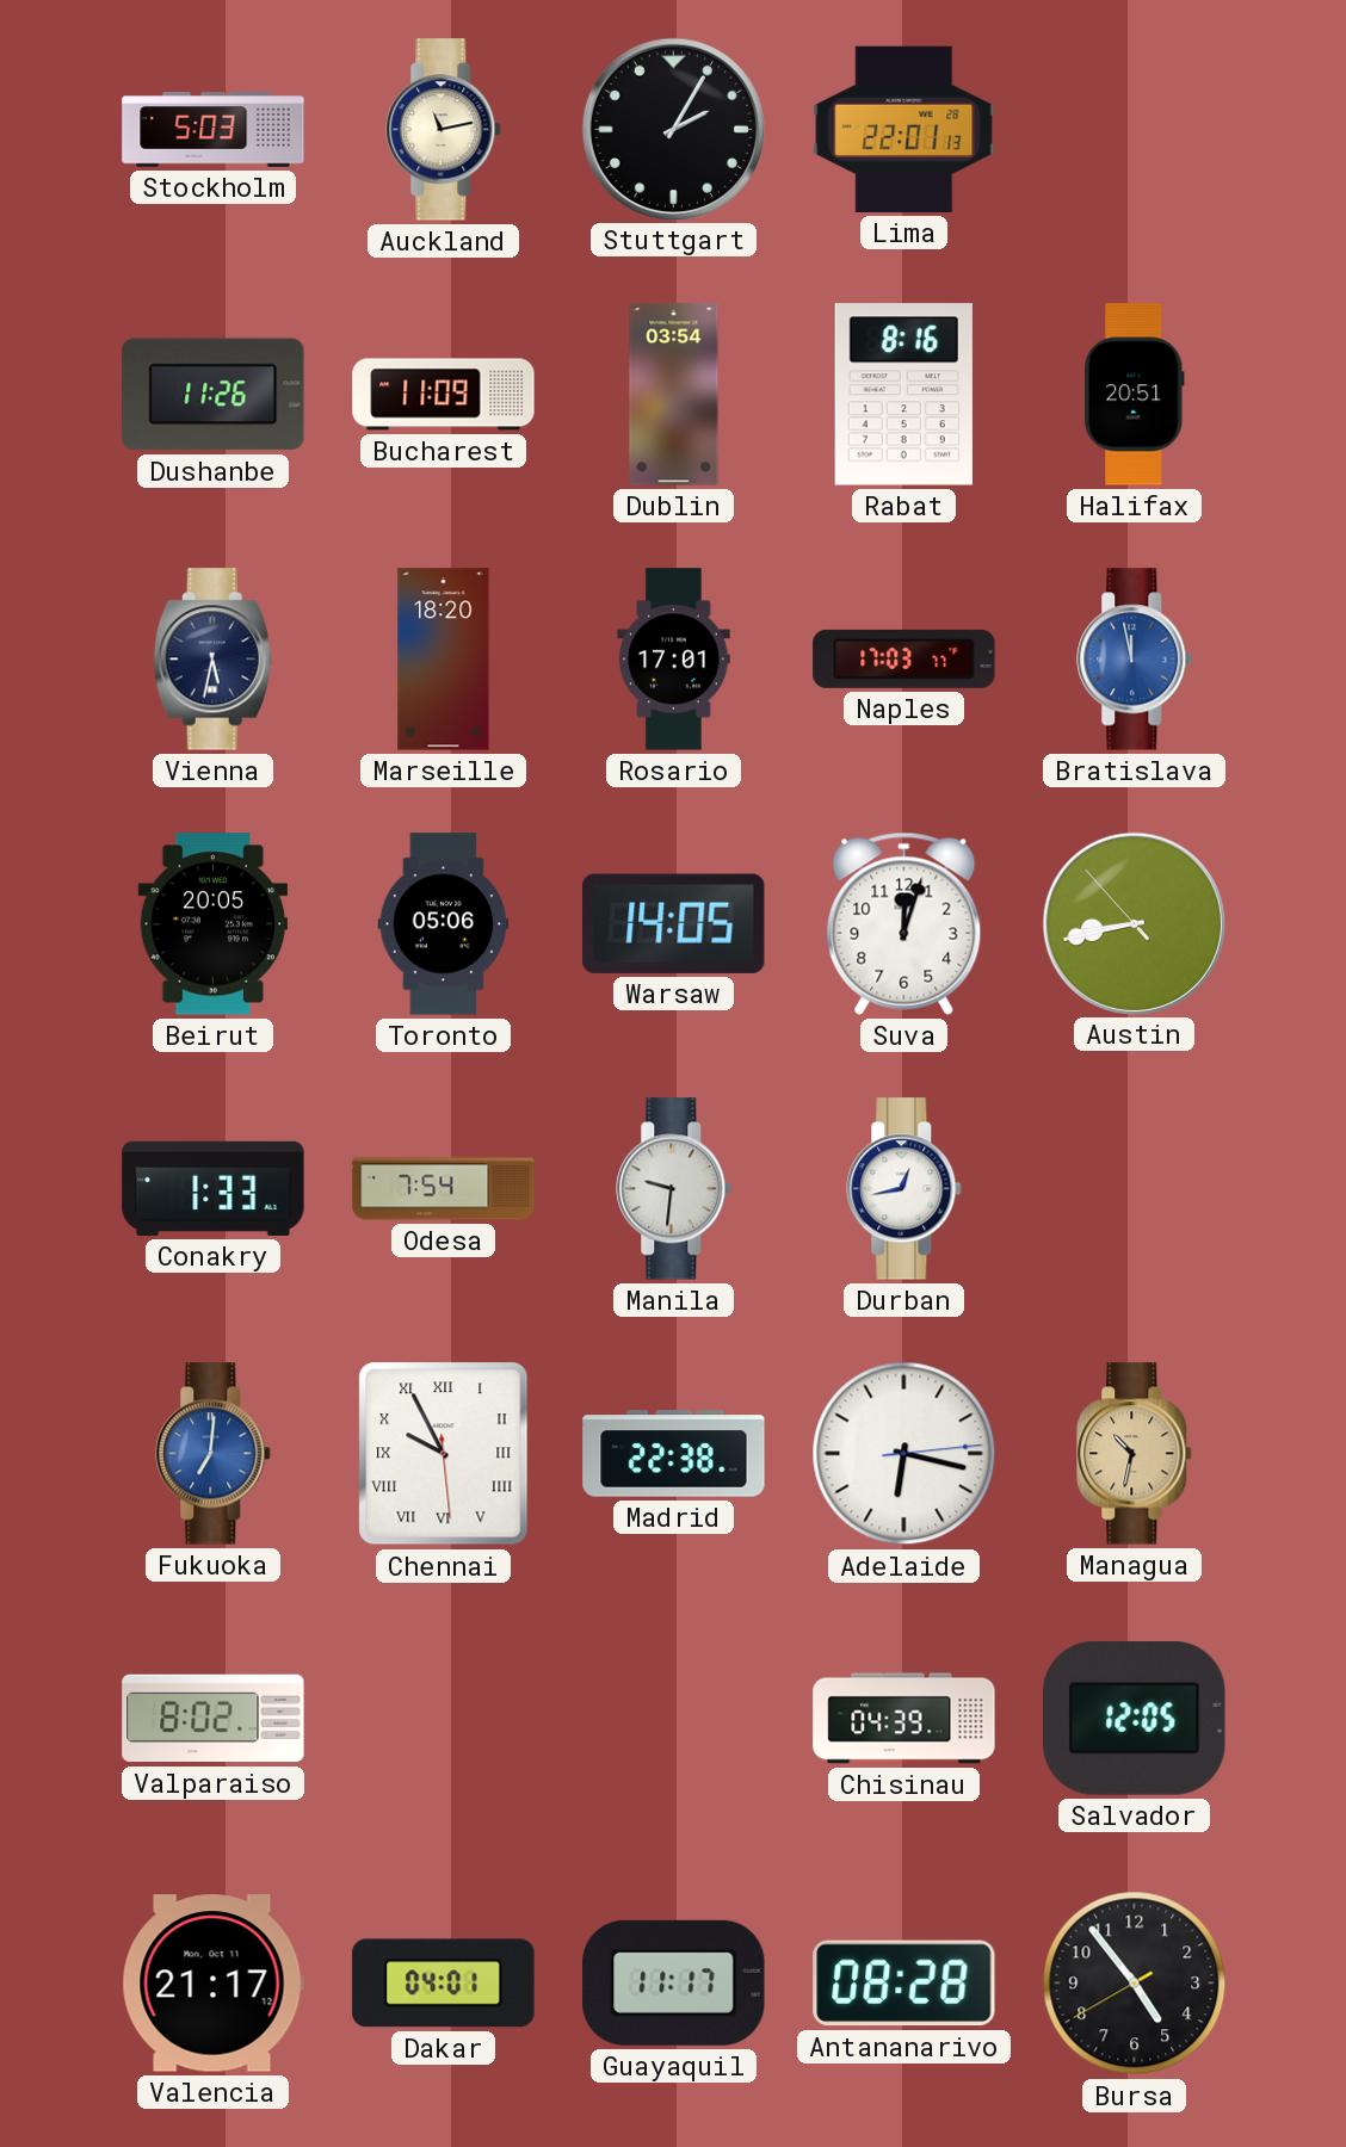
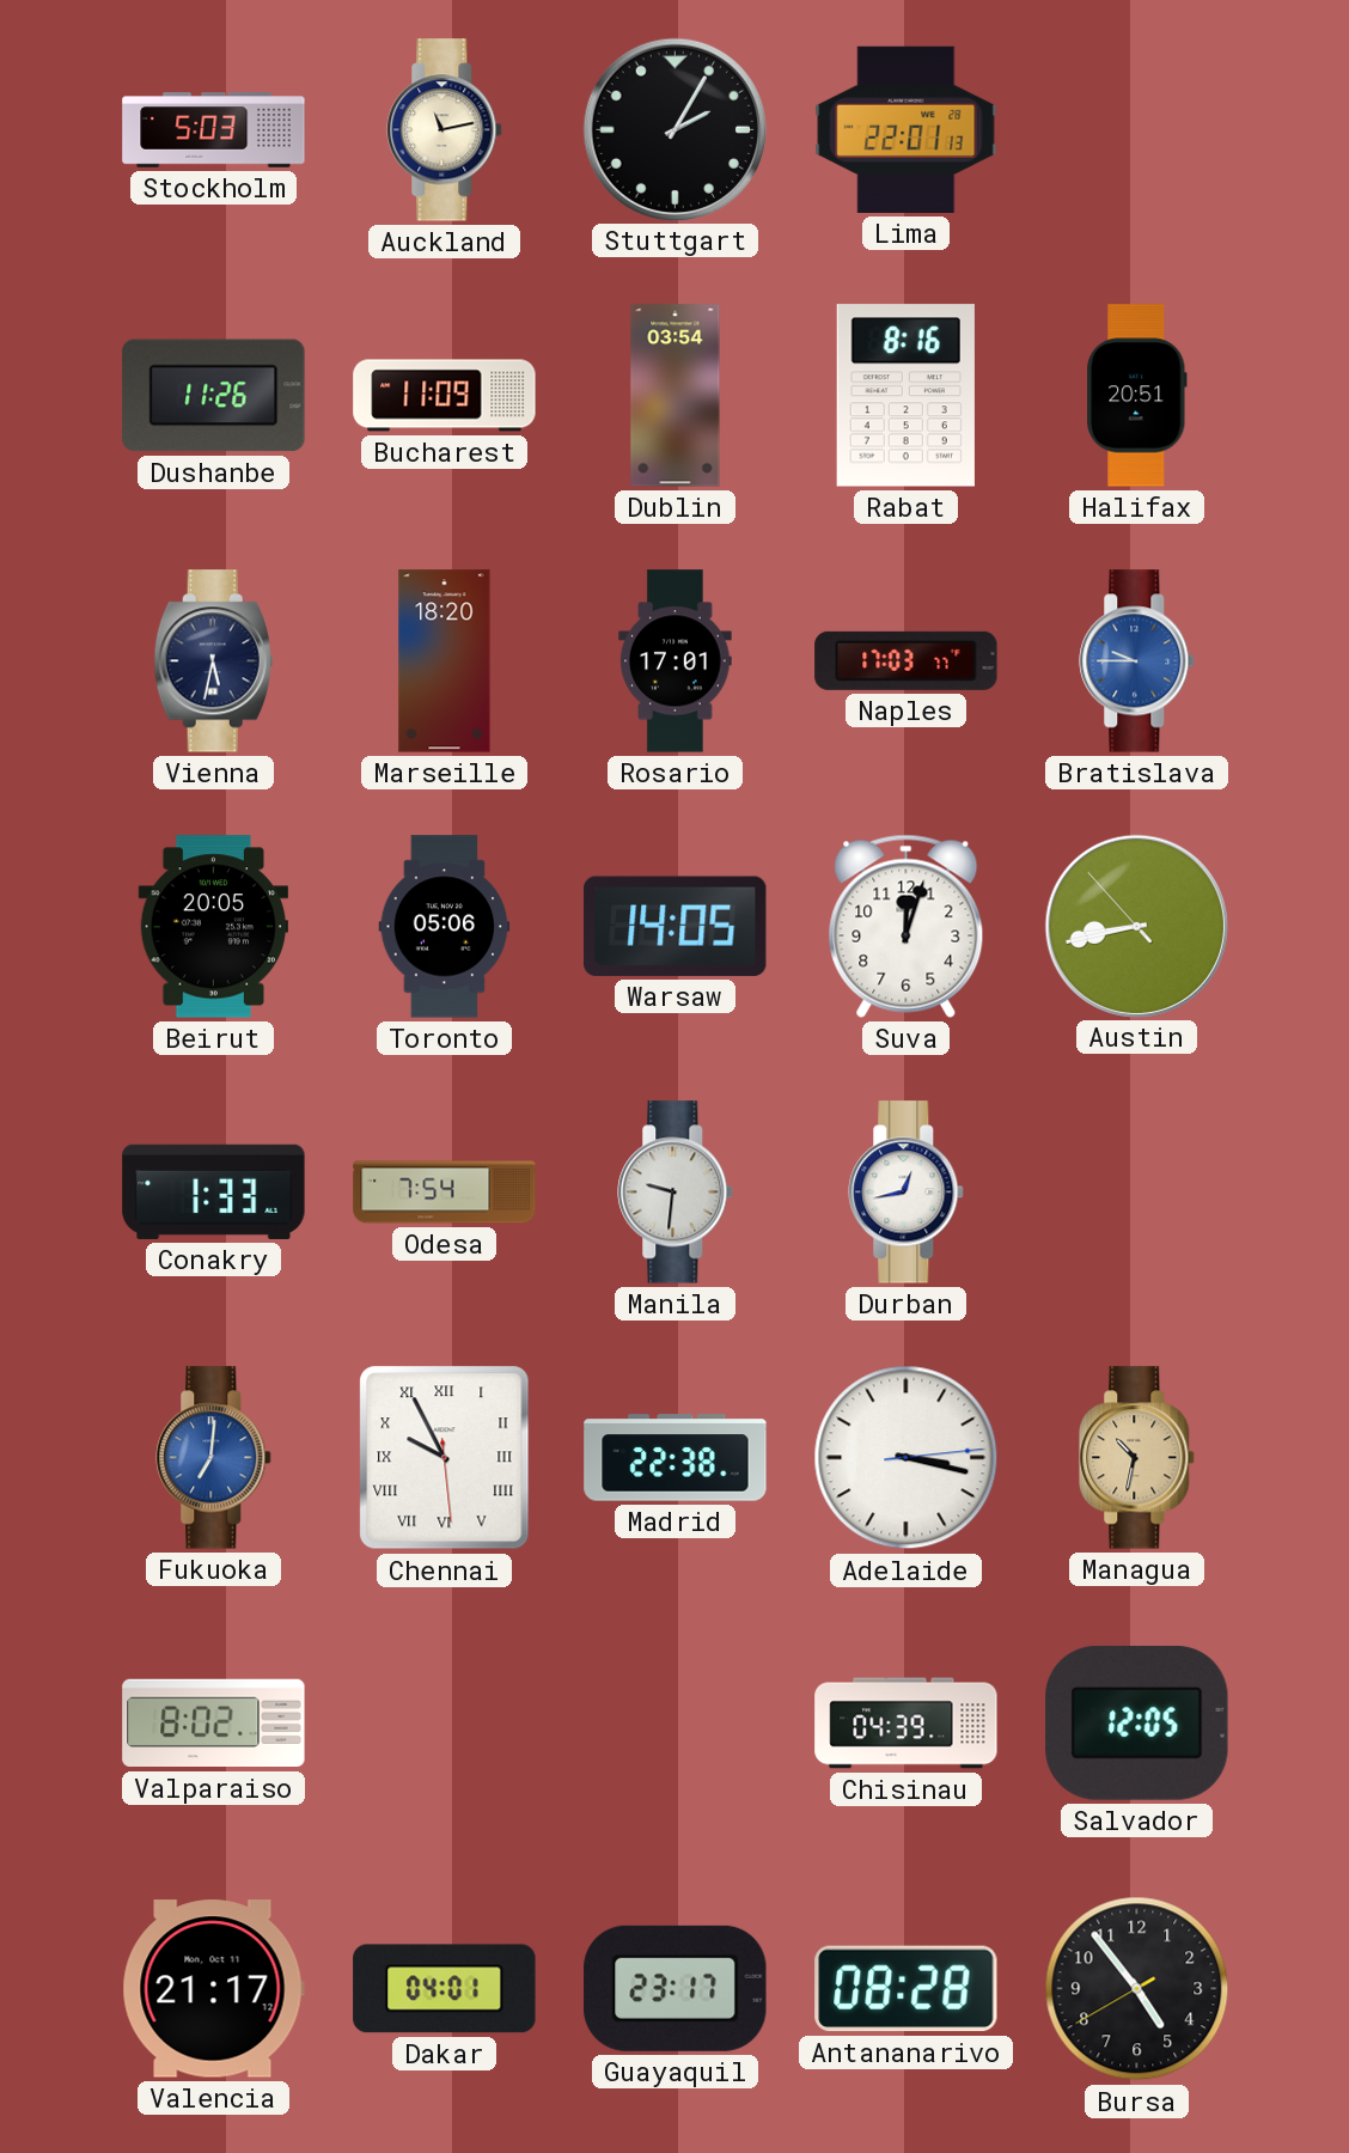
Bratislava: 11:58 -> 9:45 (1137, 661)
Adelaide: 6:17 -> 3:17 (907, 1458)
Guayaquil: 11:17 -> 23:17 (676, 1988)
